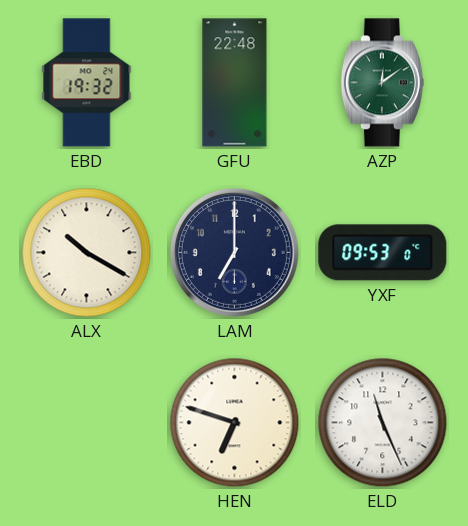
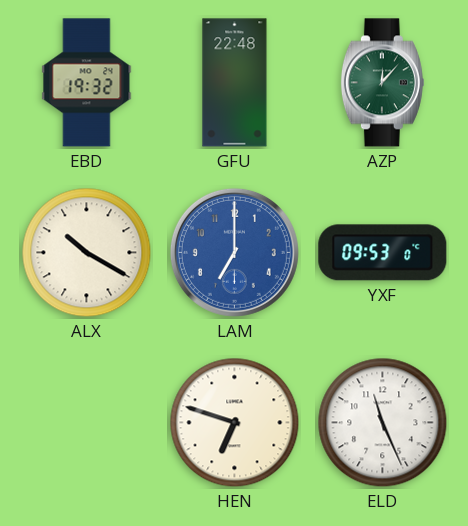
AZP: 12:09 -> 12:07 (382, 83)
LAM dial: navy -> blue (234, 252)
